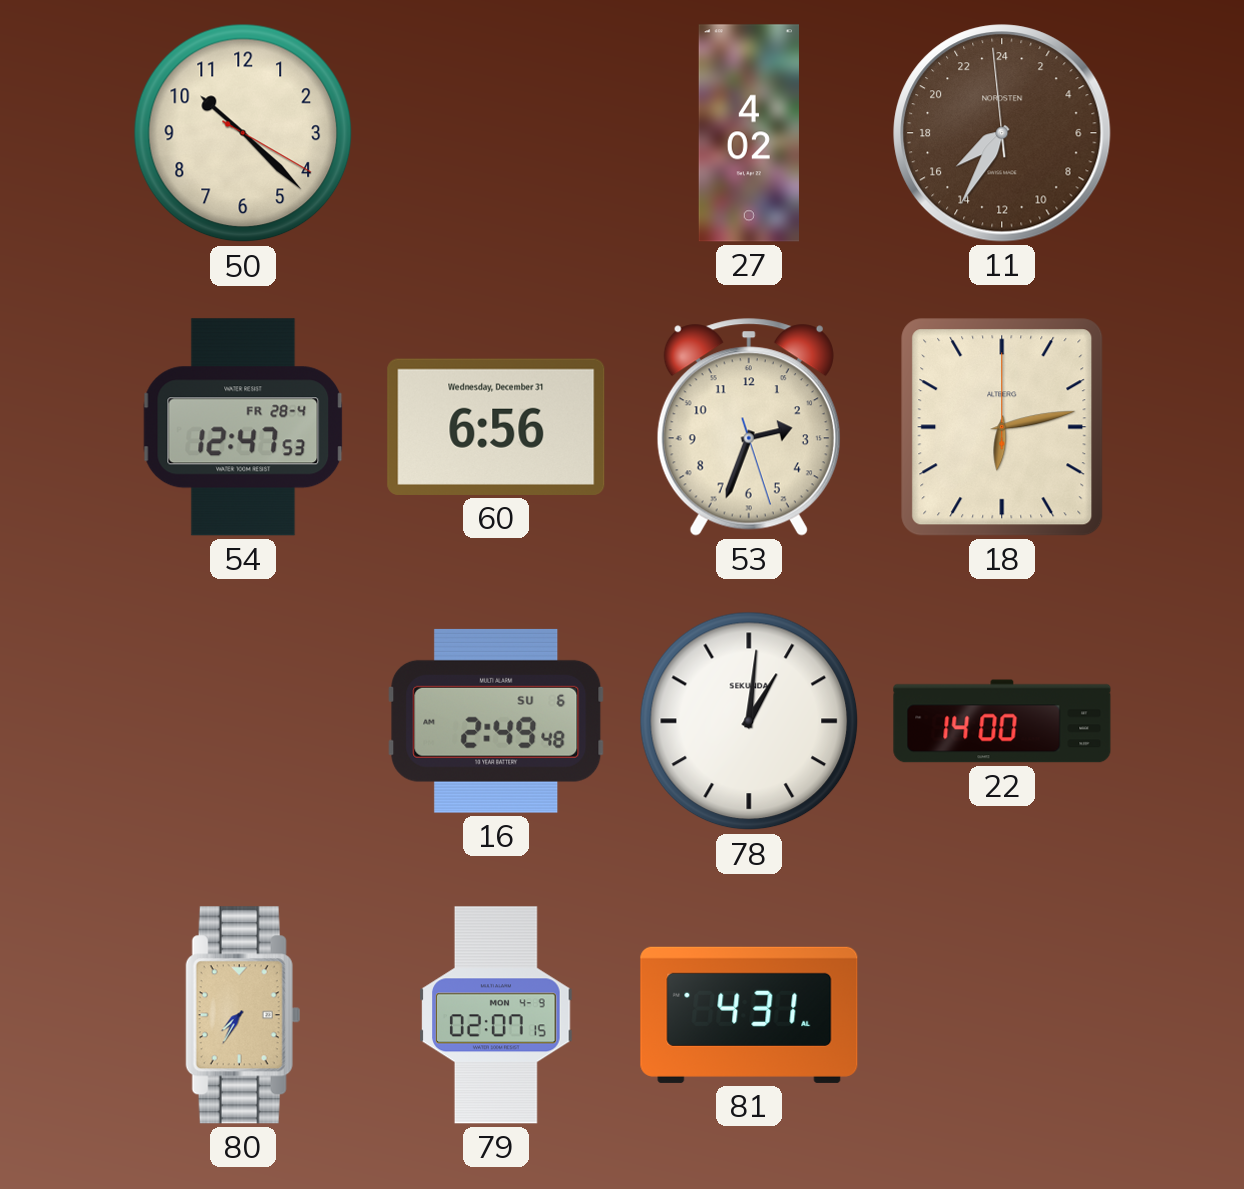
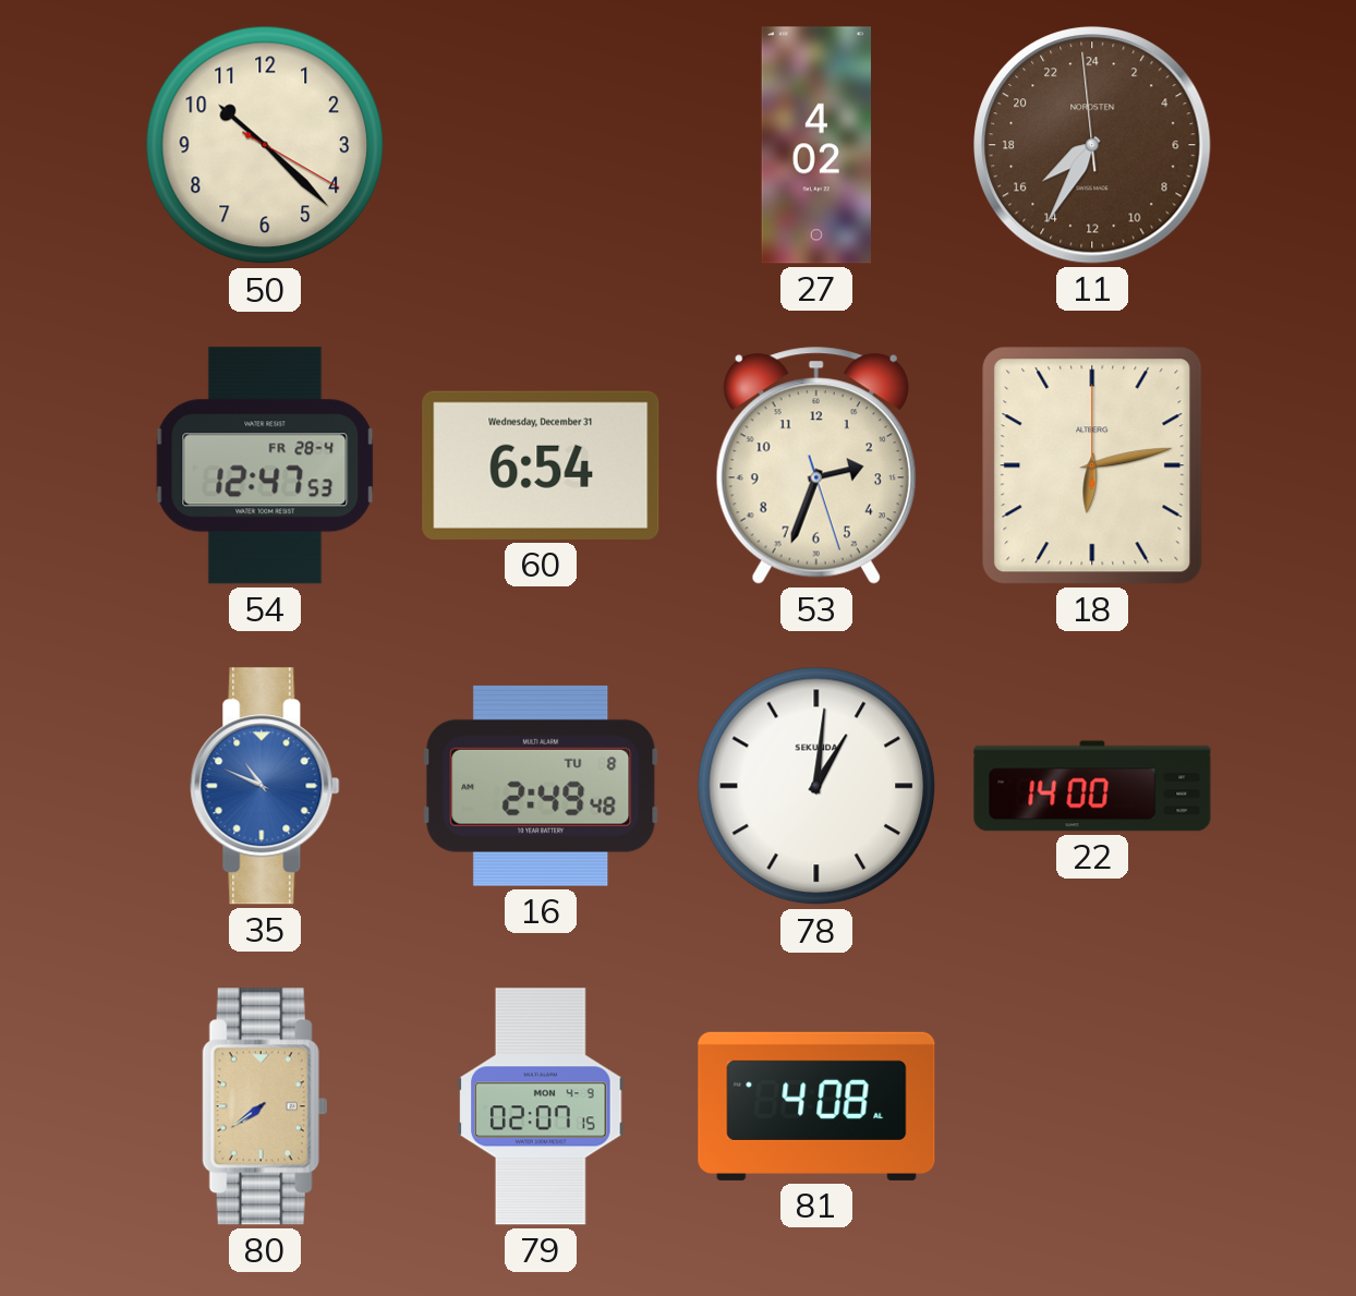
60: 6:56 -> 6:54 (541, 465)
35: none -> 10:49 (265, 786)
16 date: SU 6 -> TU 8 (541, 786)
80: 7:35 -> 7:39 (265, 1106)
81: 4:31 -> 4:08 (816, 1106)
